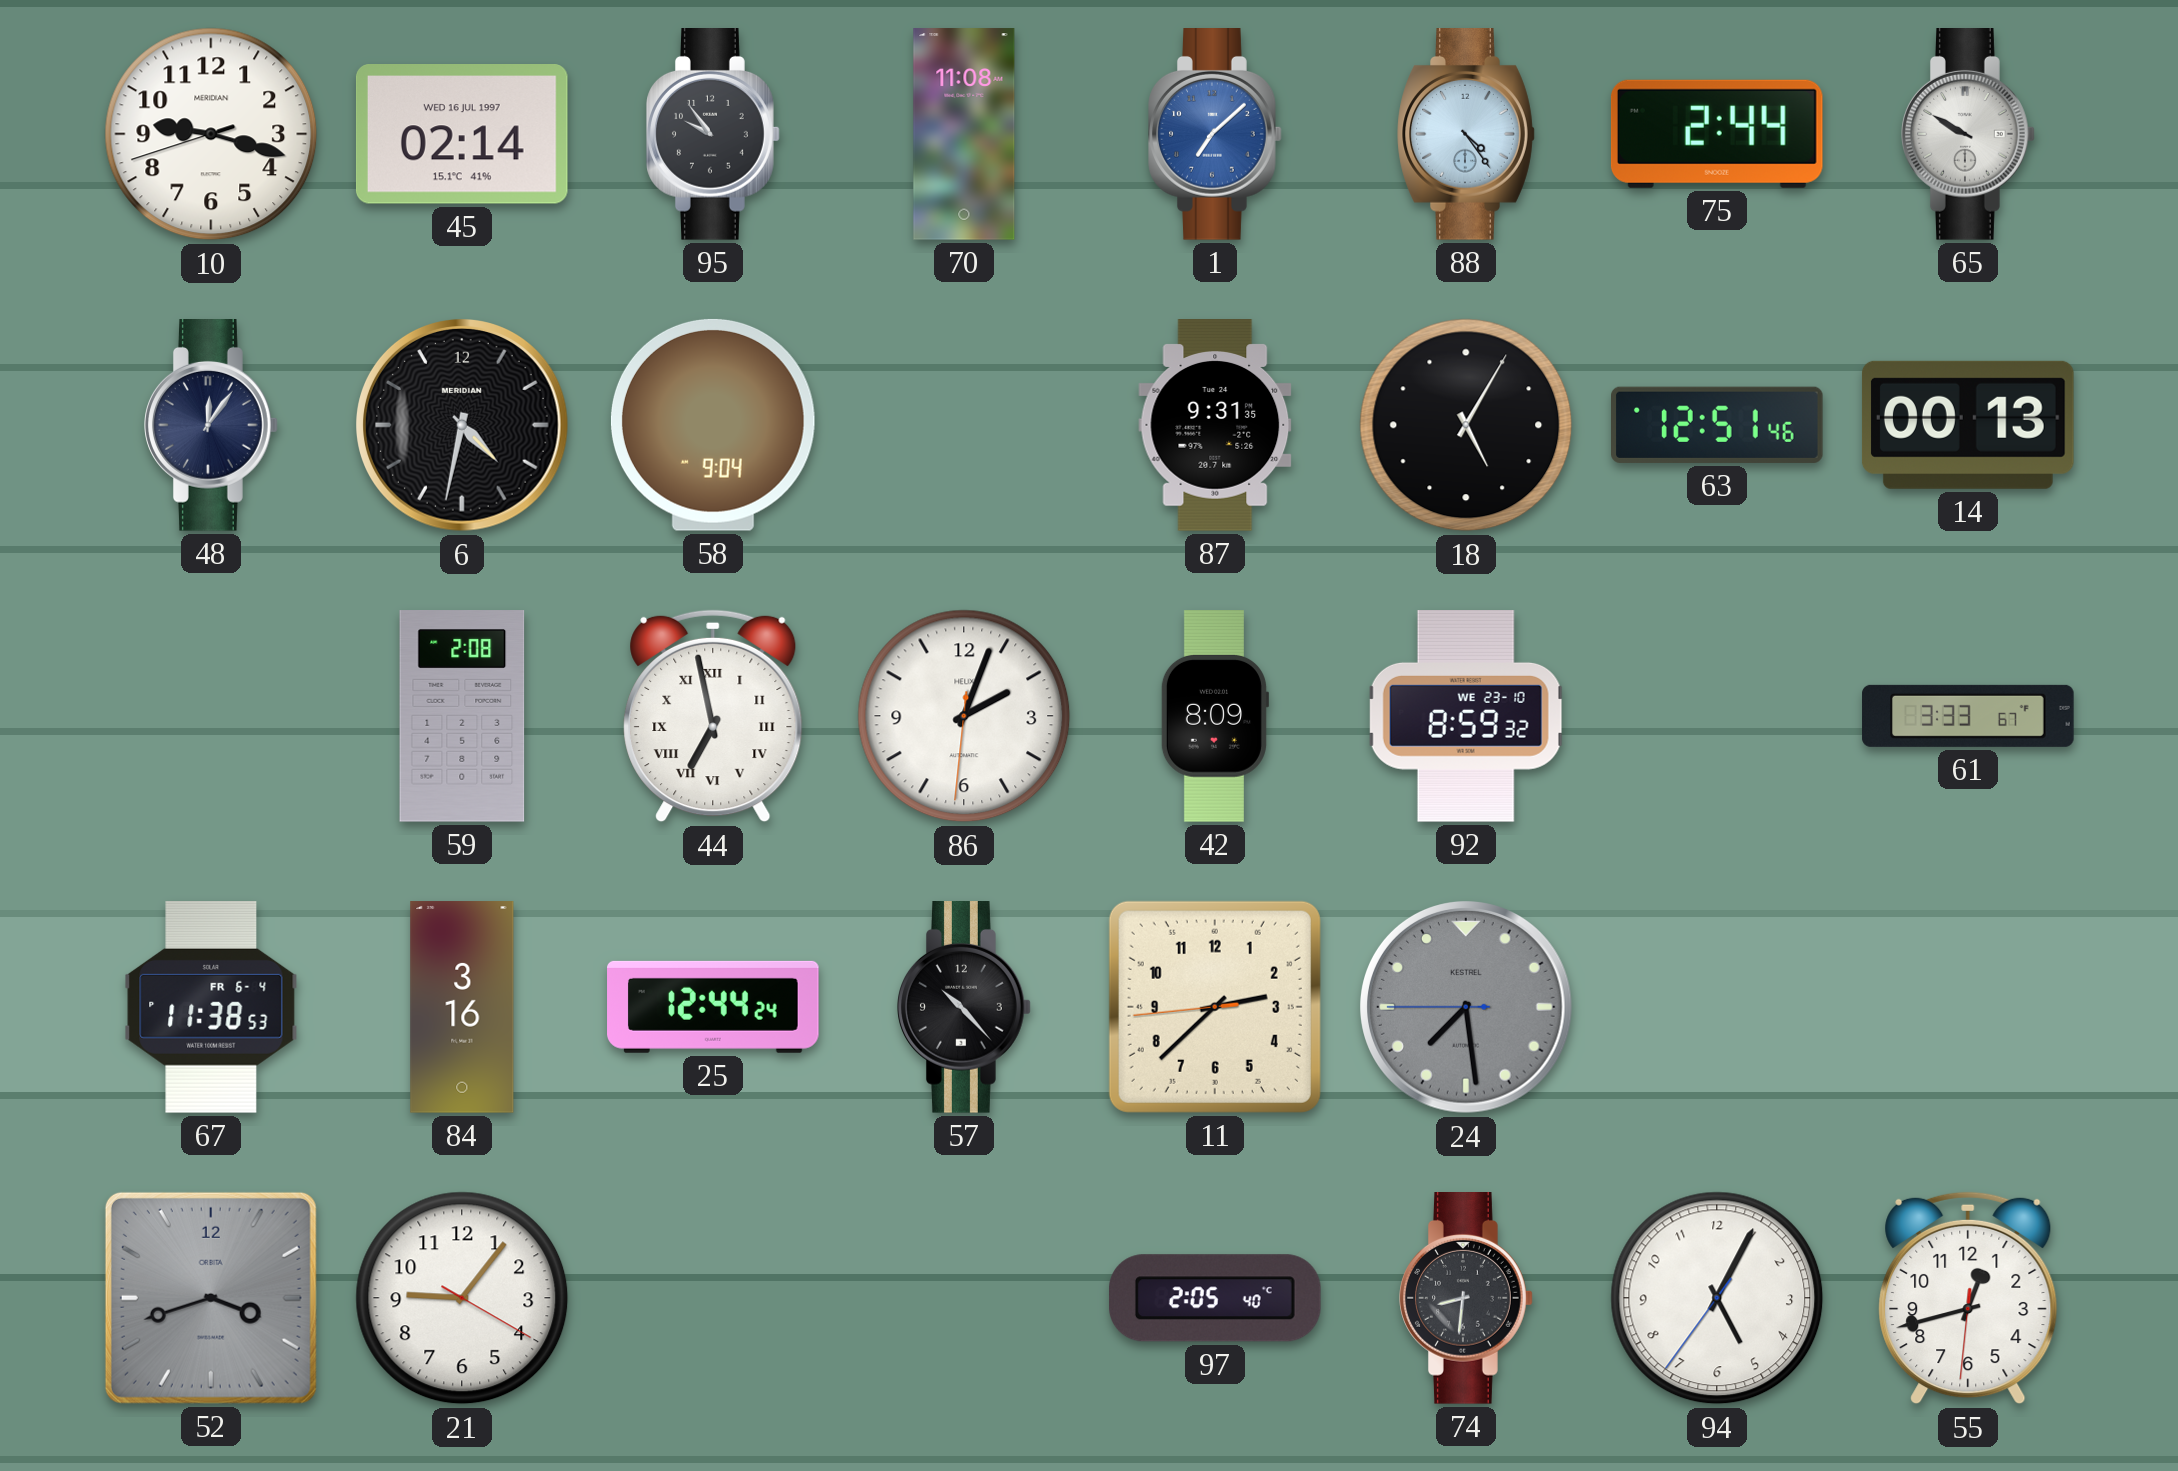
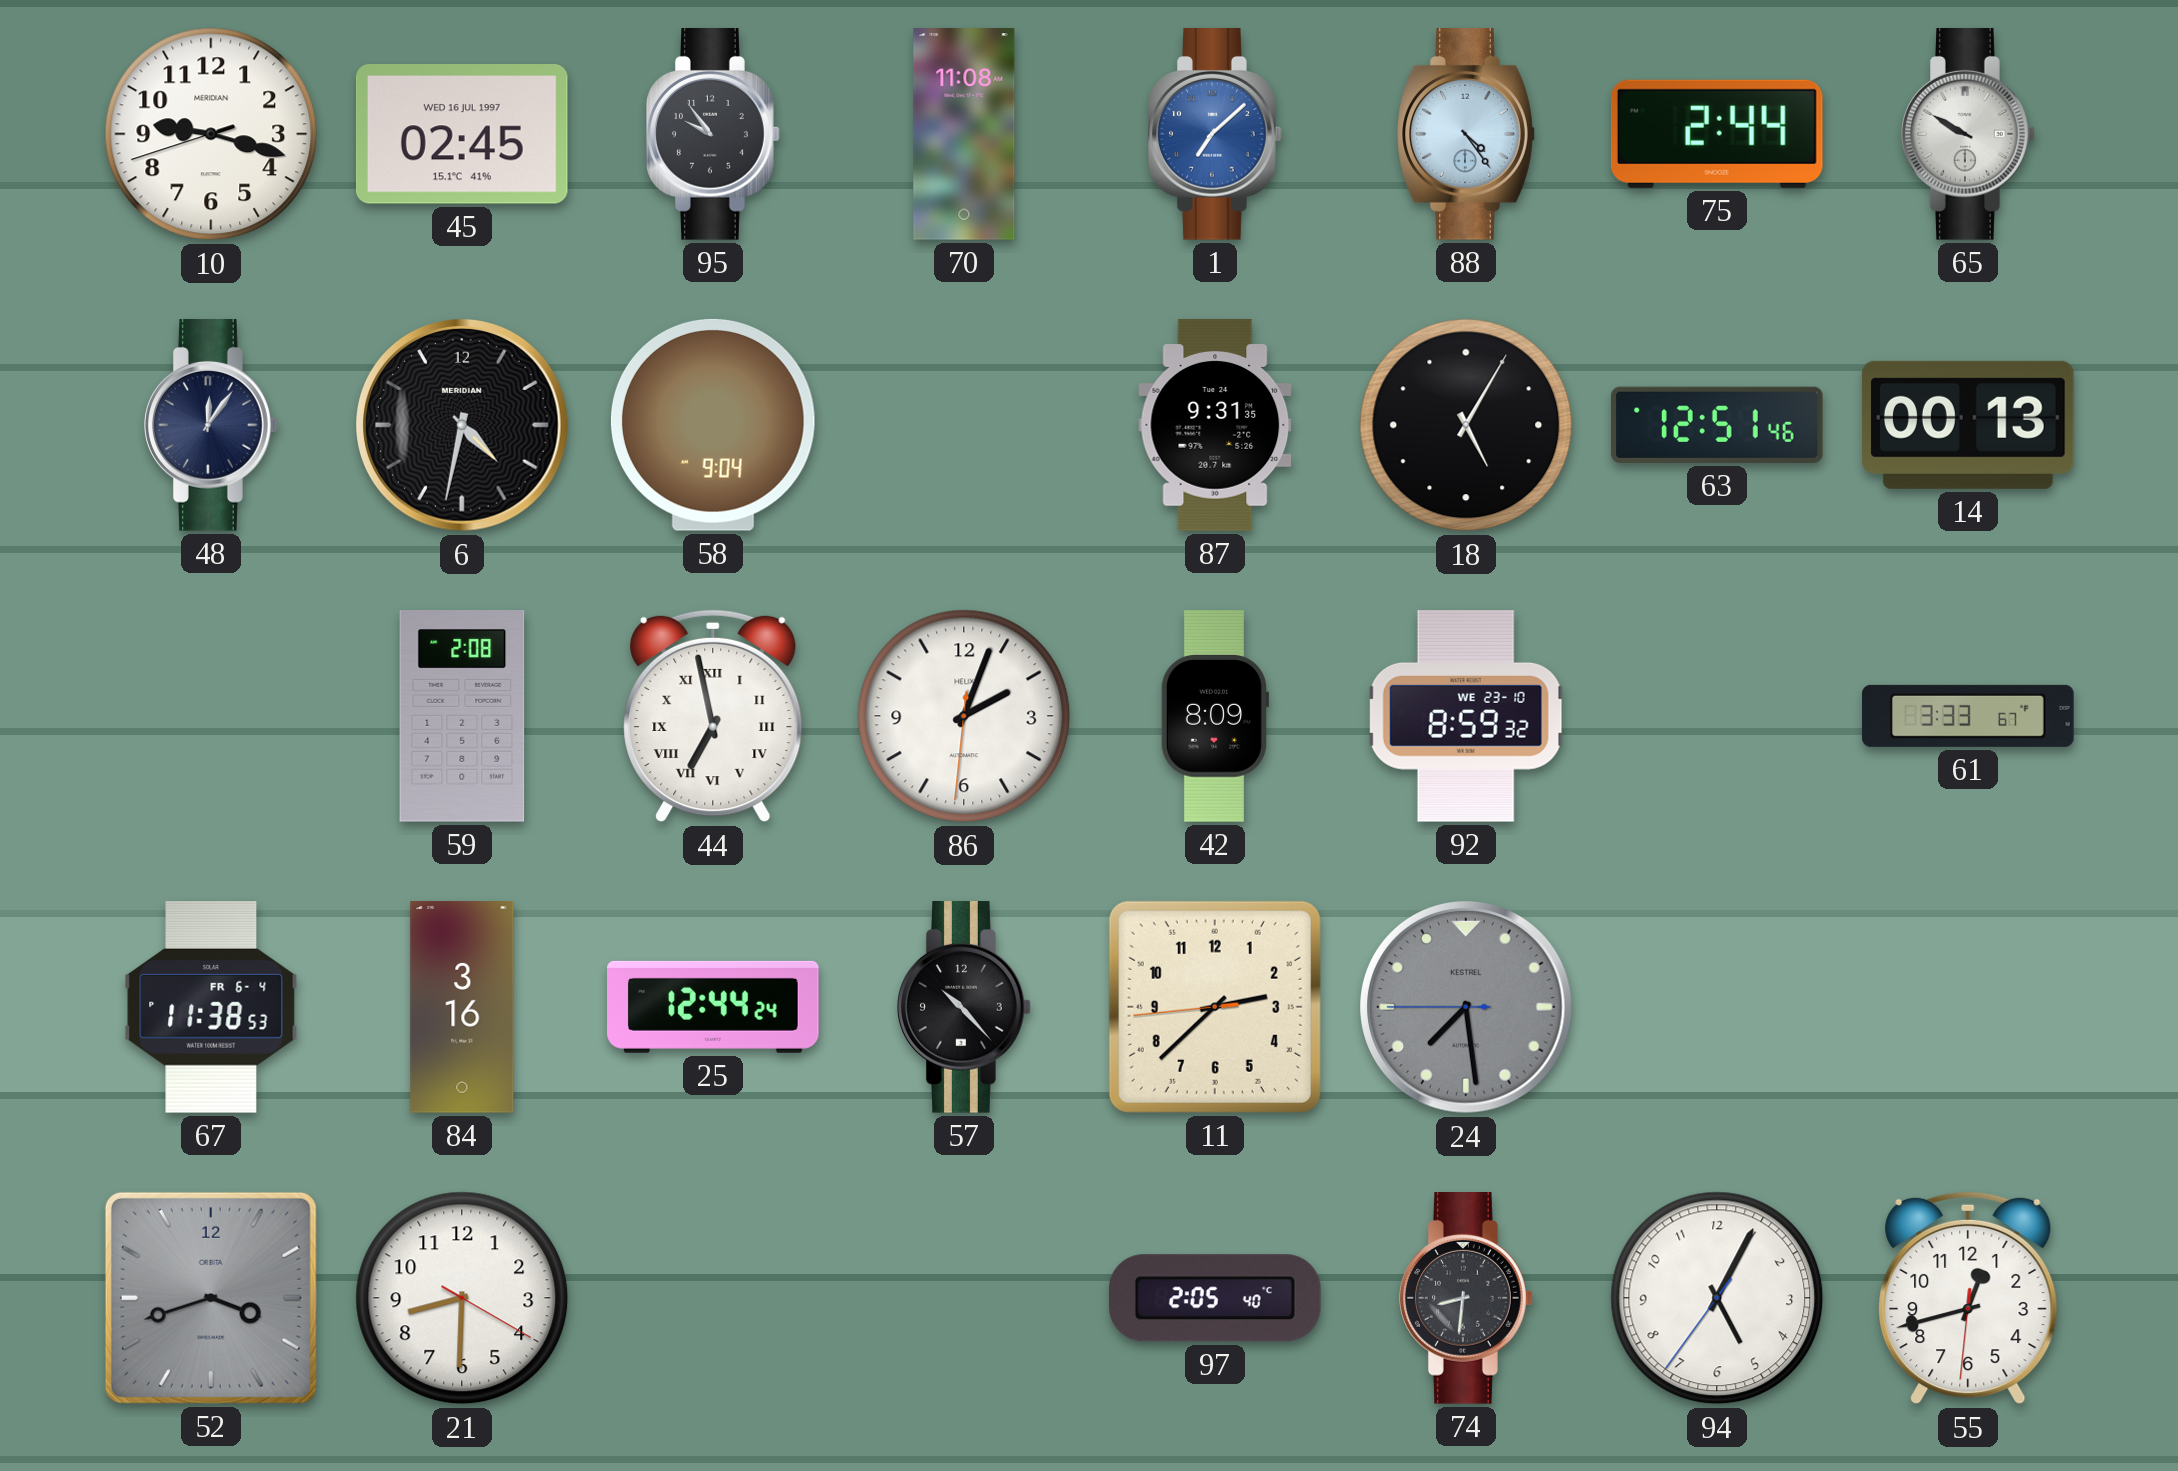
45: 02:14 -> 02:45 (462, 135)
21: 9:06 -> 8:30 (462, 1298)
